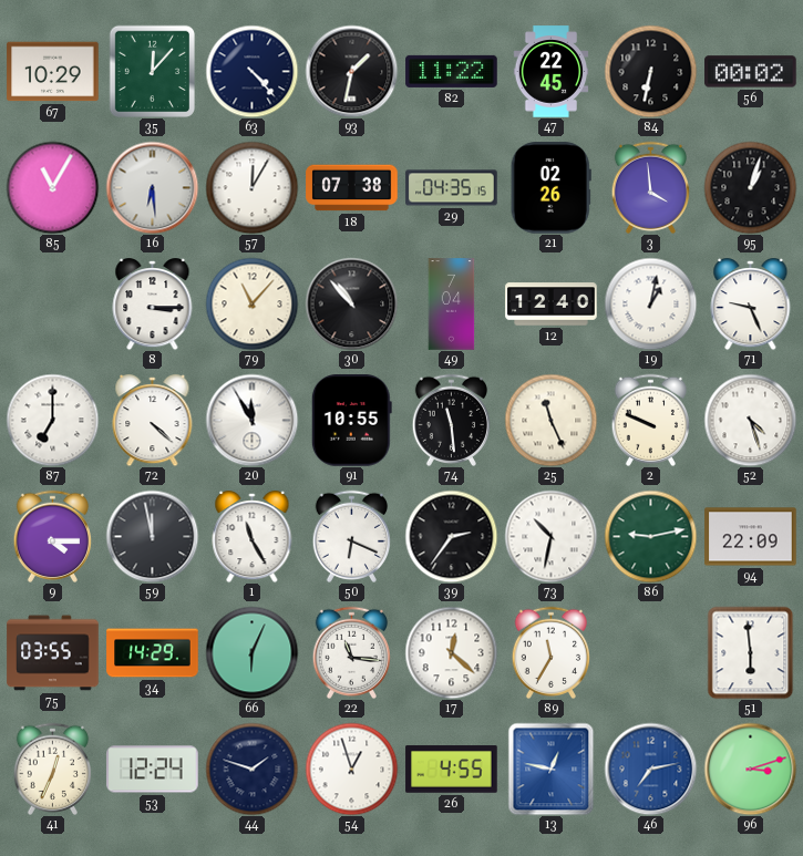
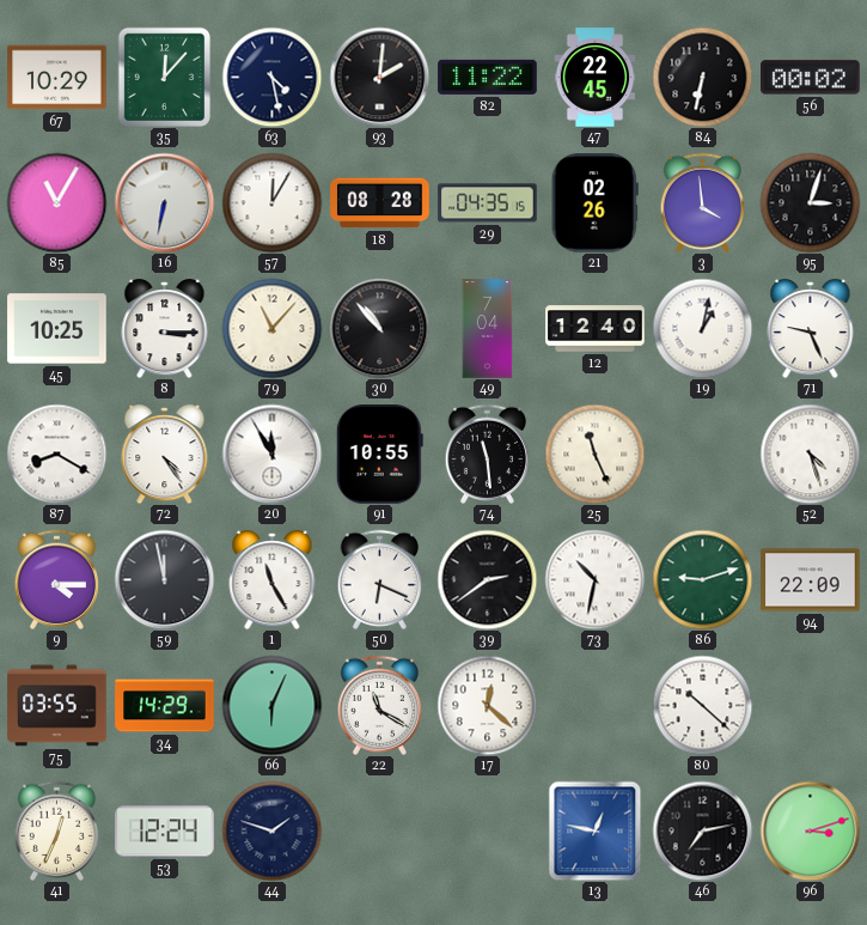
63: 4:23 -> 4:28 (271, 77)
93: 1:32 -> 2:01 (379, 77)
16: 6:29 -> 6:32 (164, 202)
18: 07:38 -> 08:28 (380, 203)
95: 1:03 -> 3:03 (810, 202)
45: none -> 10:25 (57, 329)
87: 7:00 -> 8:20 (56, 454)
72: 4:22 -> 4:24 (165, 455)
2: 9:49 -> none (650, 420)
39: 2:36 -> 2:39 (487, 579)
86: 9:13 -> 9:12 (702, 579)
22: 11:16 -> 11:20 (379, 705)
89: 11:35 -> none (550, 652)
80: none -> 10:22 (702, 705)
51: 5:59 -> none (751, 652)
54: 12:57 -> none (351, 769)
26: 4:55 -> none (452, 770)
46 dial: blue -> black (702, 830)
